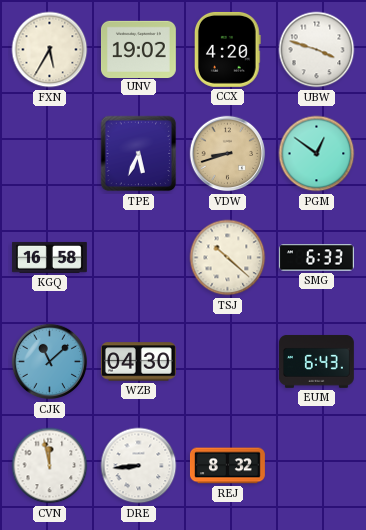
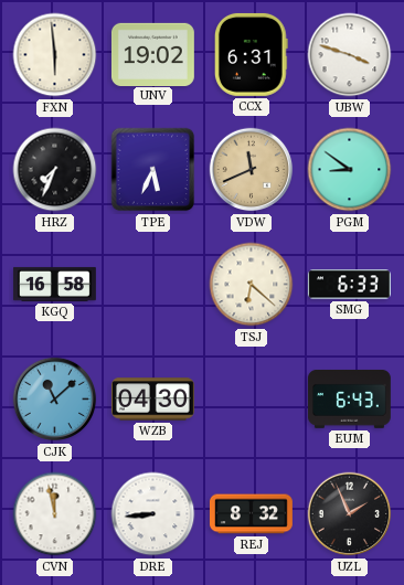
FXN: 5:35 -> 5:59 (55, 55)
CCX: 4:20 -> 6:31 (252, 54)
HRZ: none -> 7:34 (55, 170)
VDW: 8:42 -> 11:41 (252, 170)
PGM: 12:51 -> 8:51 (350, 170)
TSJ: 10:22 -> 6:22 (252, 285)
UZL: none -> 1:56 (350, 514)
